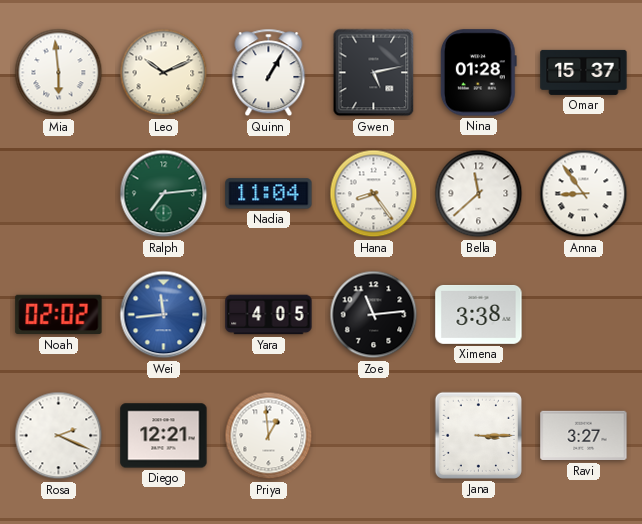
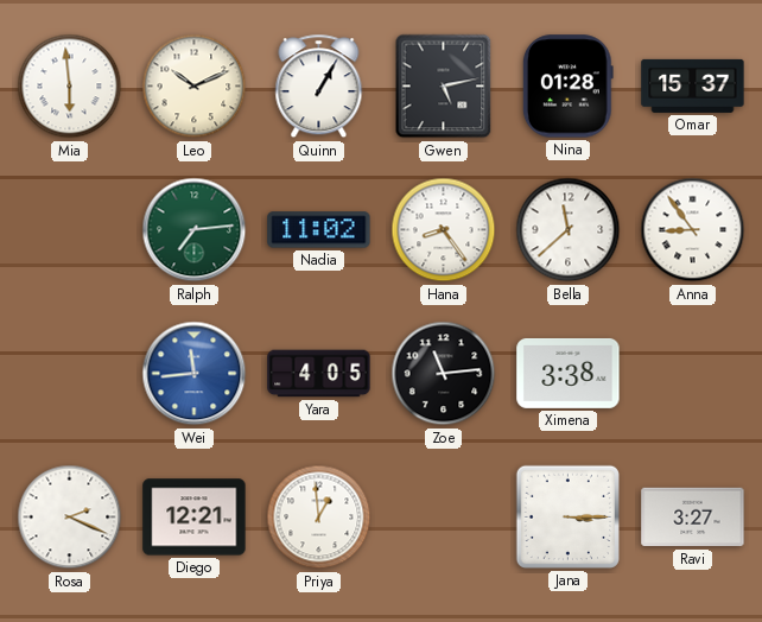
Nadia: 11:04 -> 11:02 (319, 230)
Noah: 02:02 -> none (59, 315)
